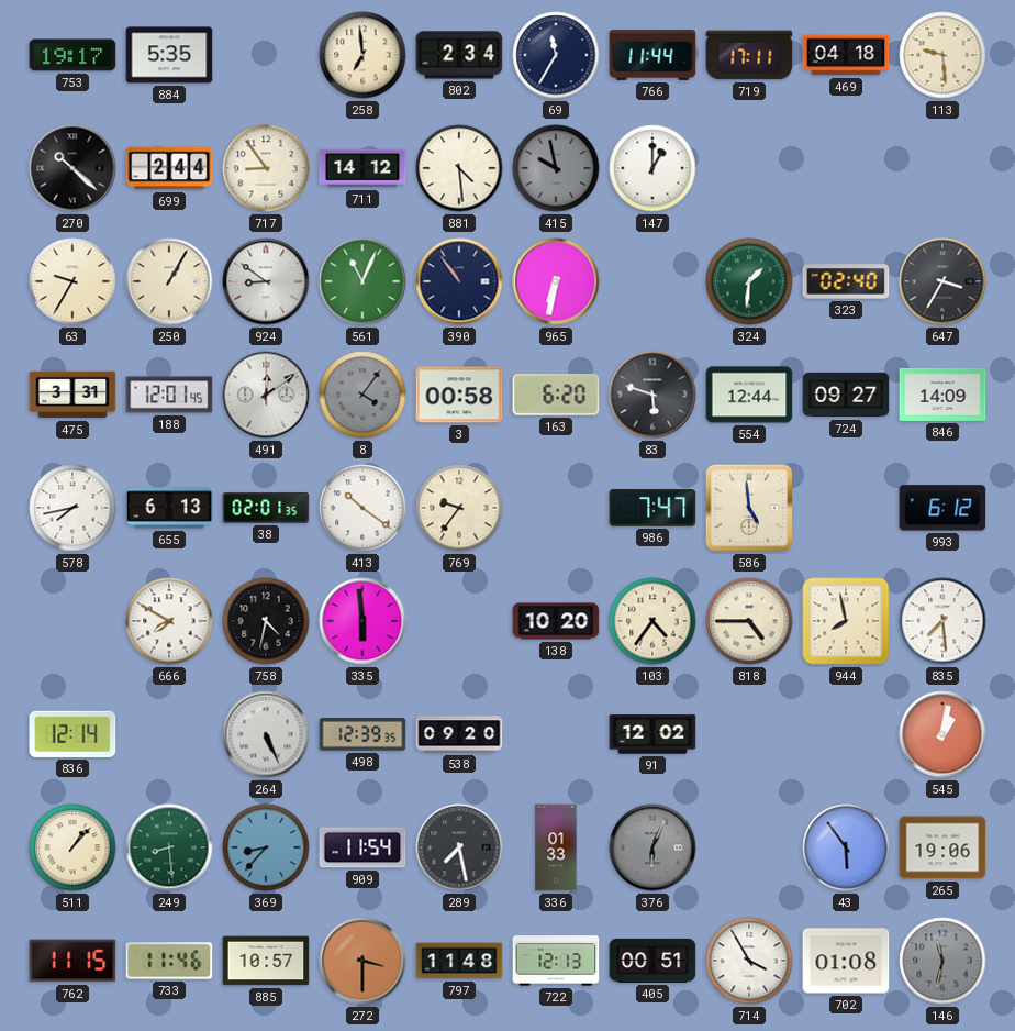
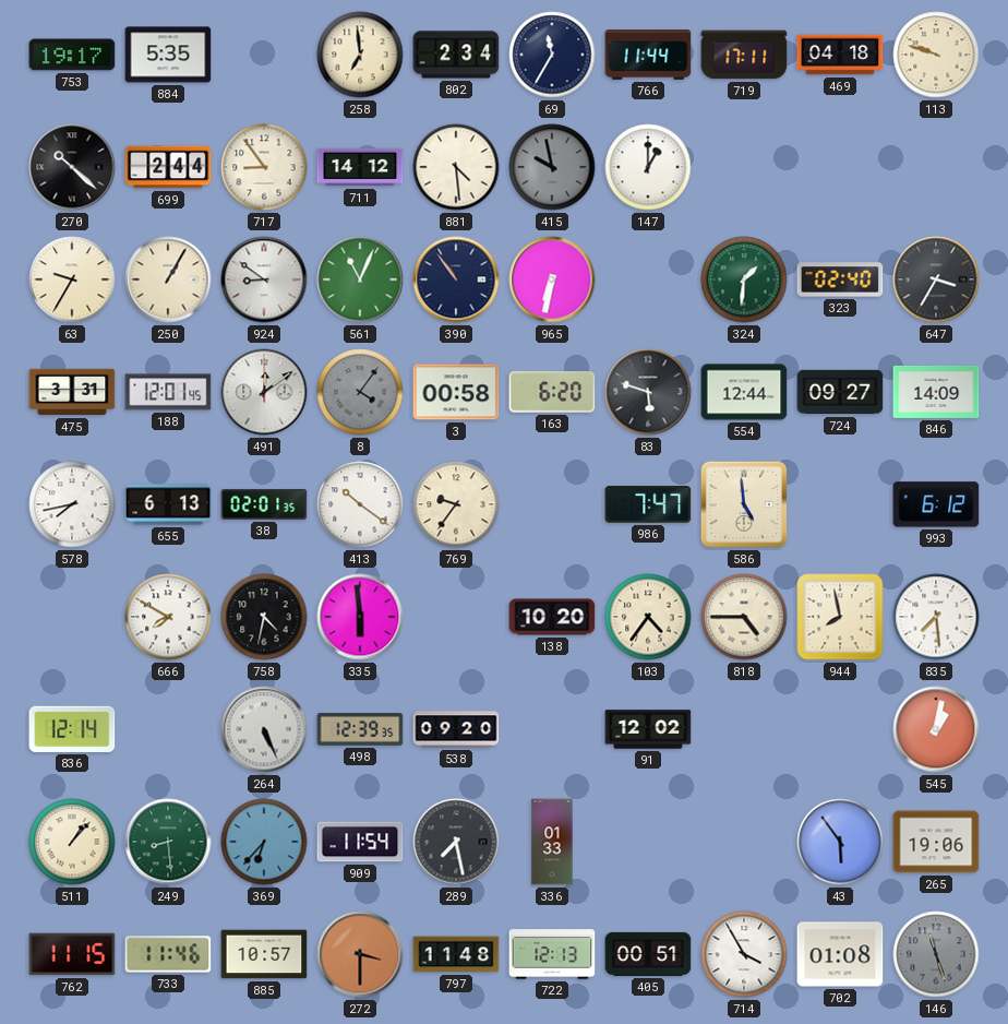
113: 9:29 -> 9:48 (936, 55)
369: 8:37 -> 6:37 (264, 842)
376: 6:04 -> none (652, 847)
146: 11:32 -> 11:27 (936, 954)
